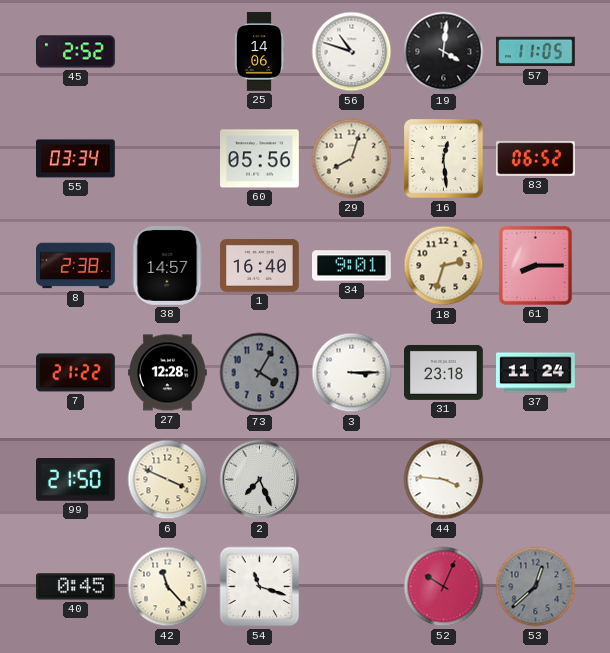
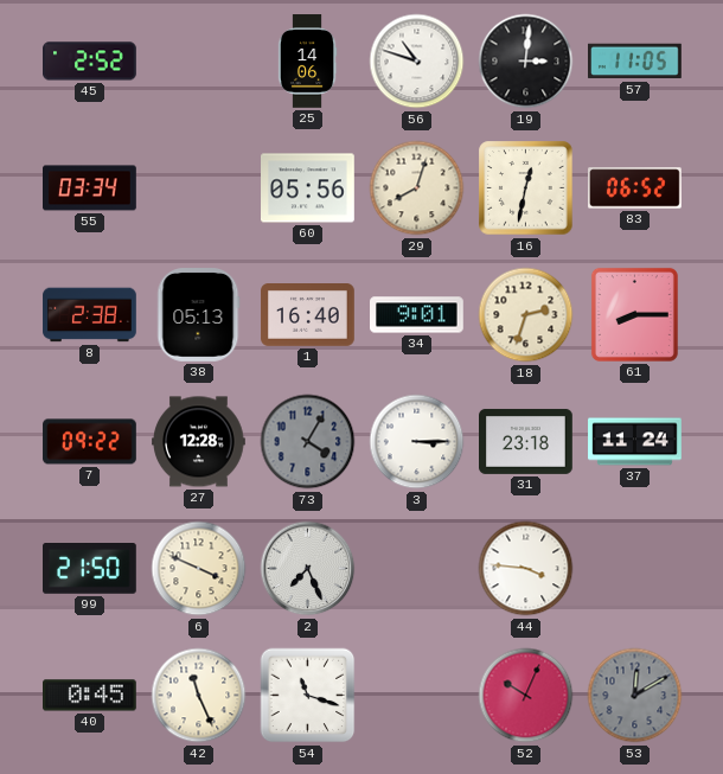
19: 4:01 -> 3:01 (526, 62)
16: 12:29 -> 12:32 (526, 188)
38: 14:57 -> 05:13 (199, 315)
7: 21:22 -> 09:22 (90, 442)
42: 11:23 -> 11:26 (199, 696)
53: 12:38 -> 12:10 (635, 696)
